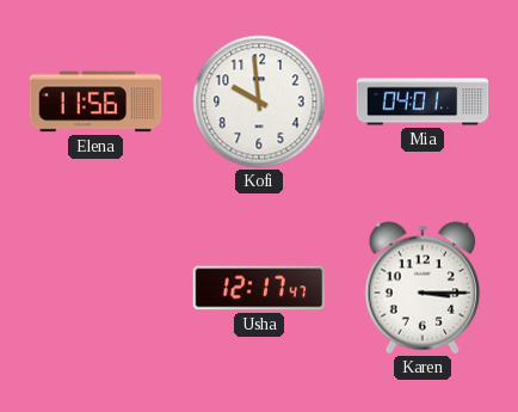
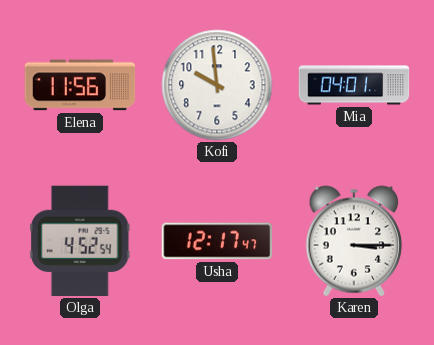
Olga: none -> 4:52 (80, 241)
